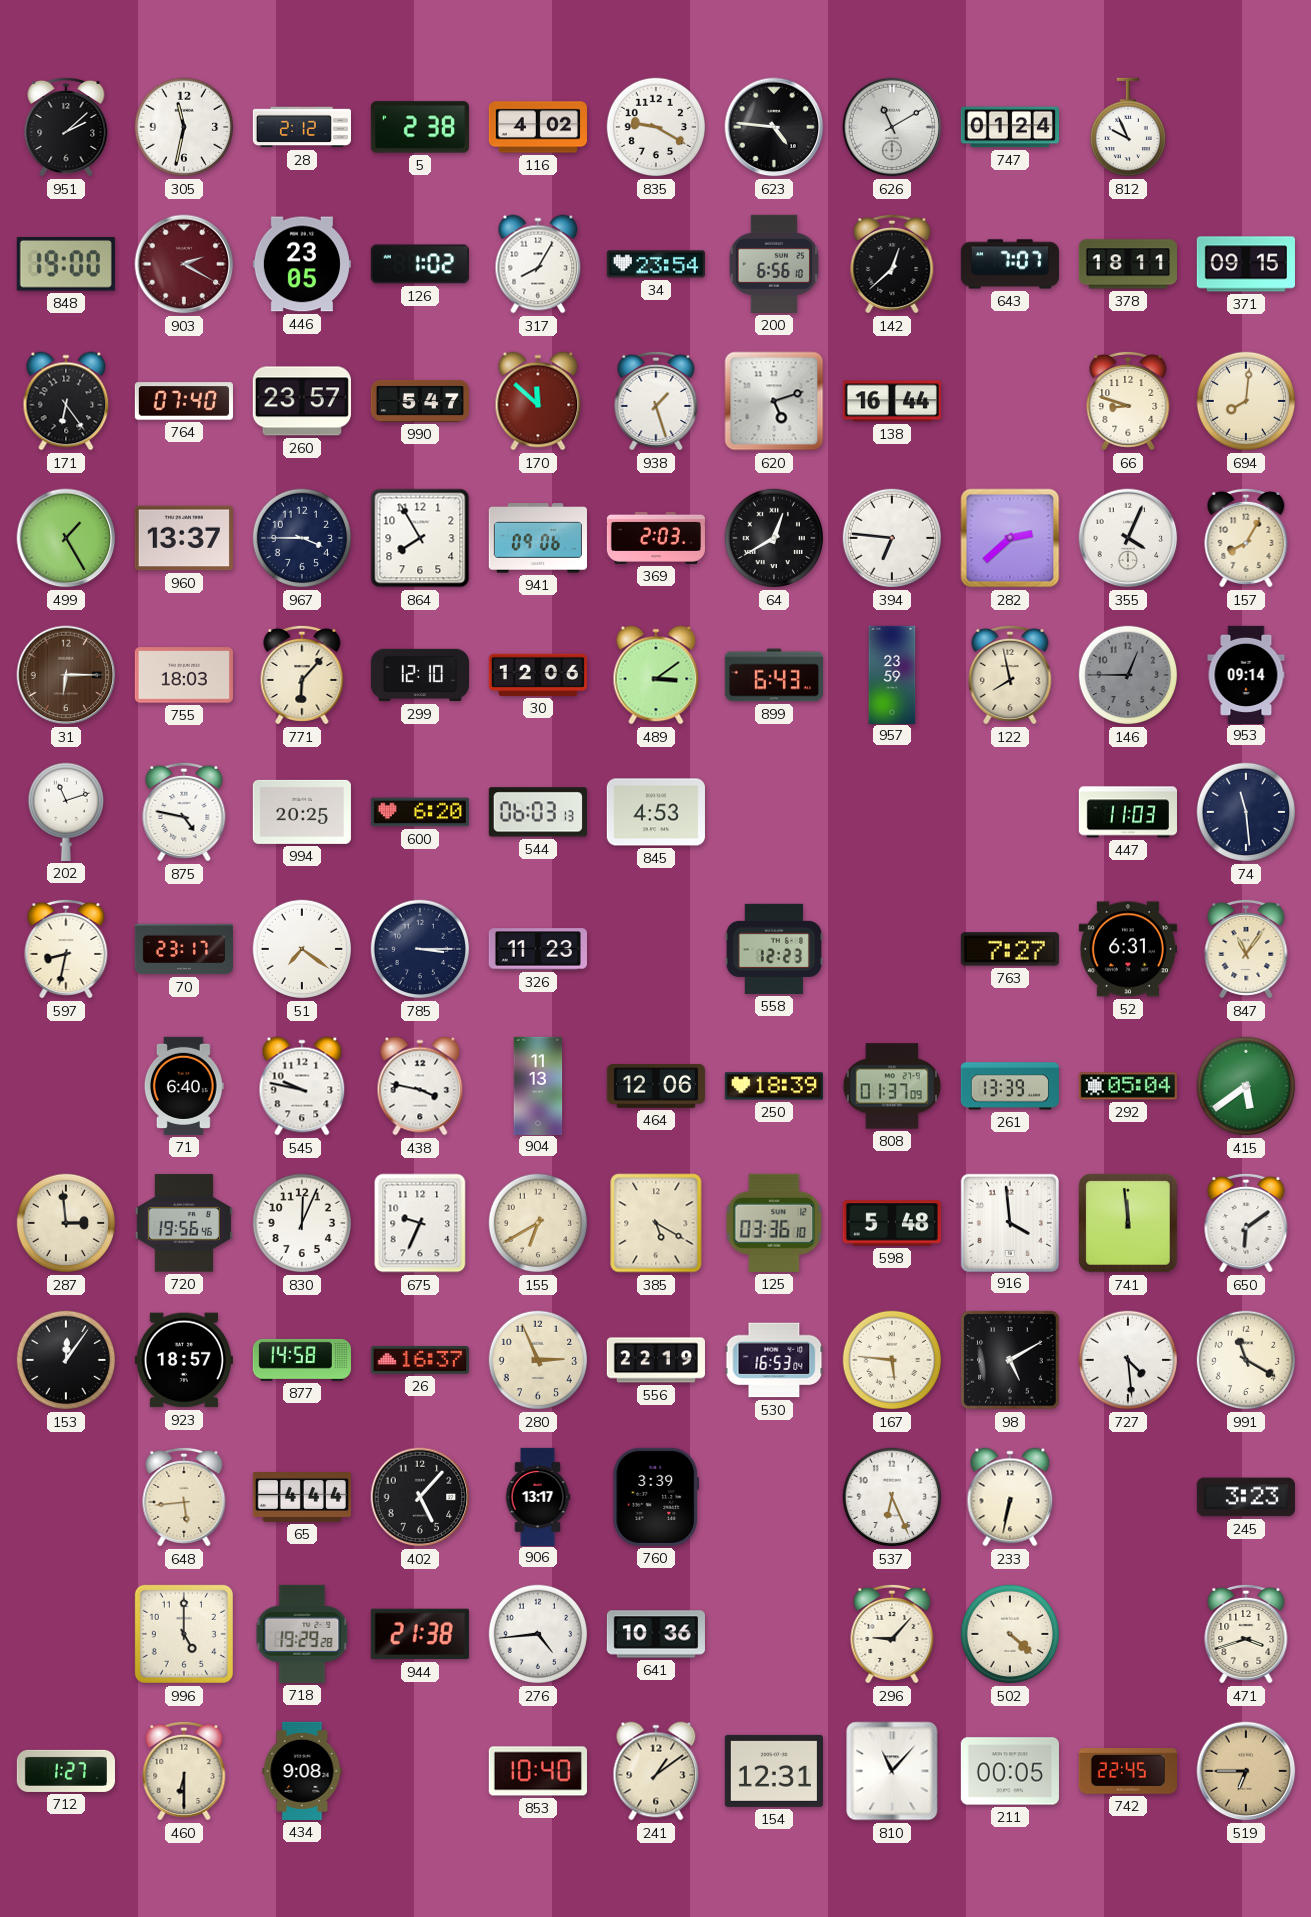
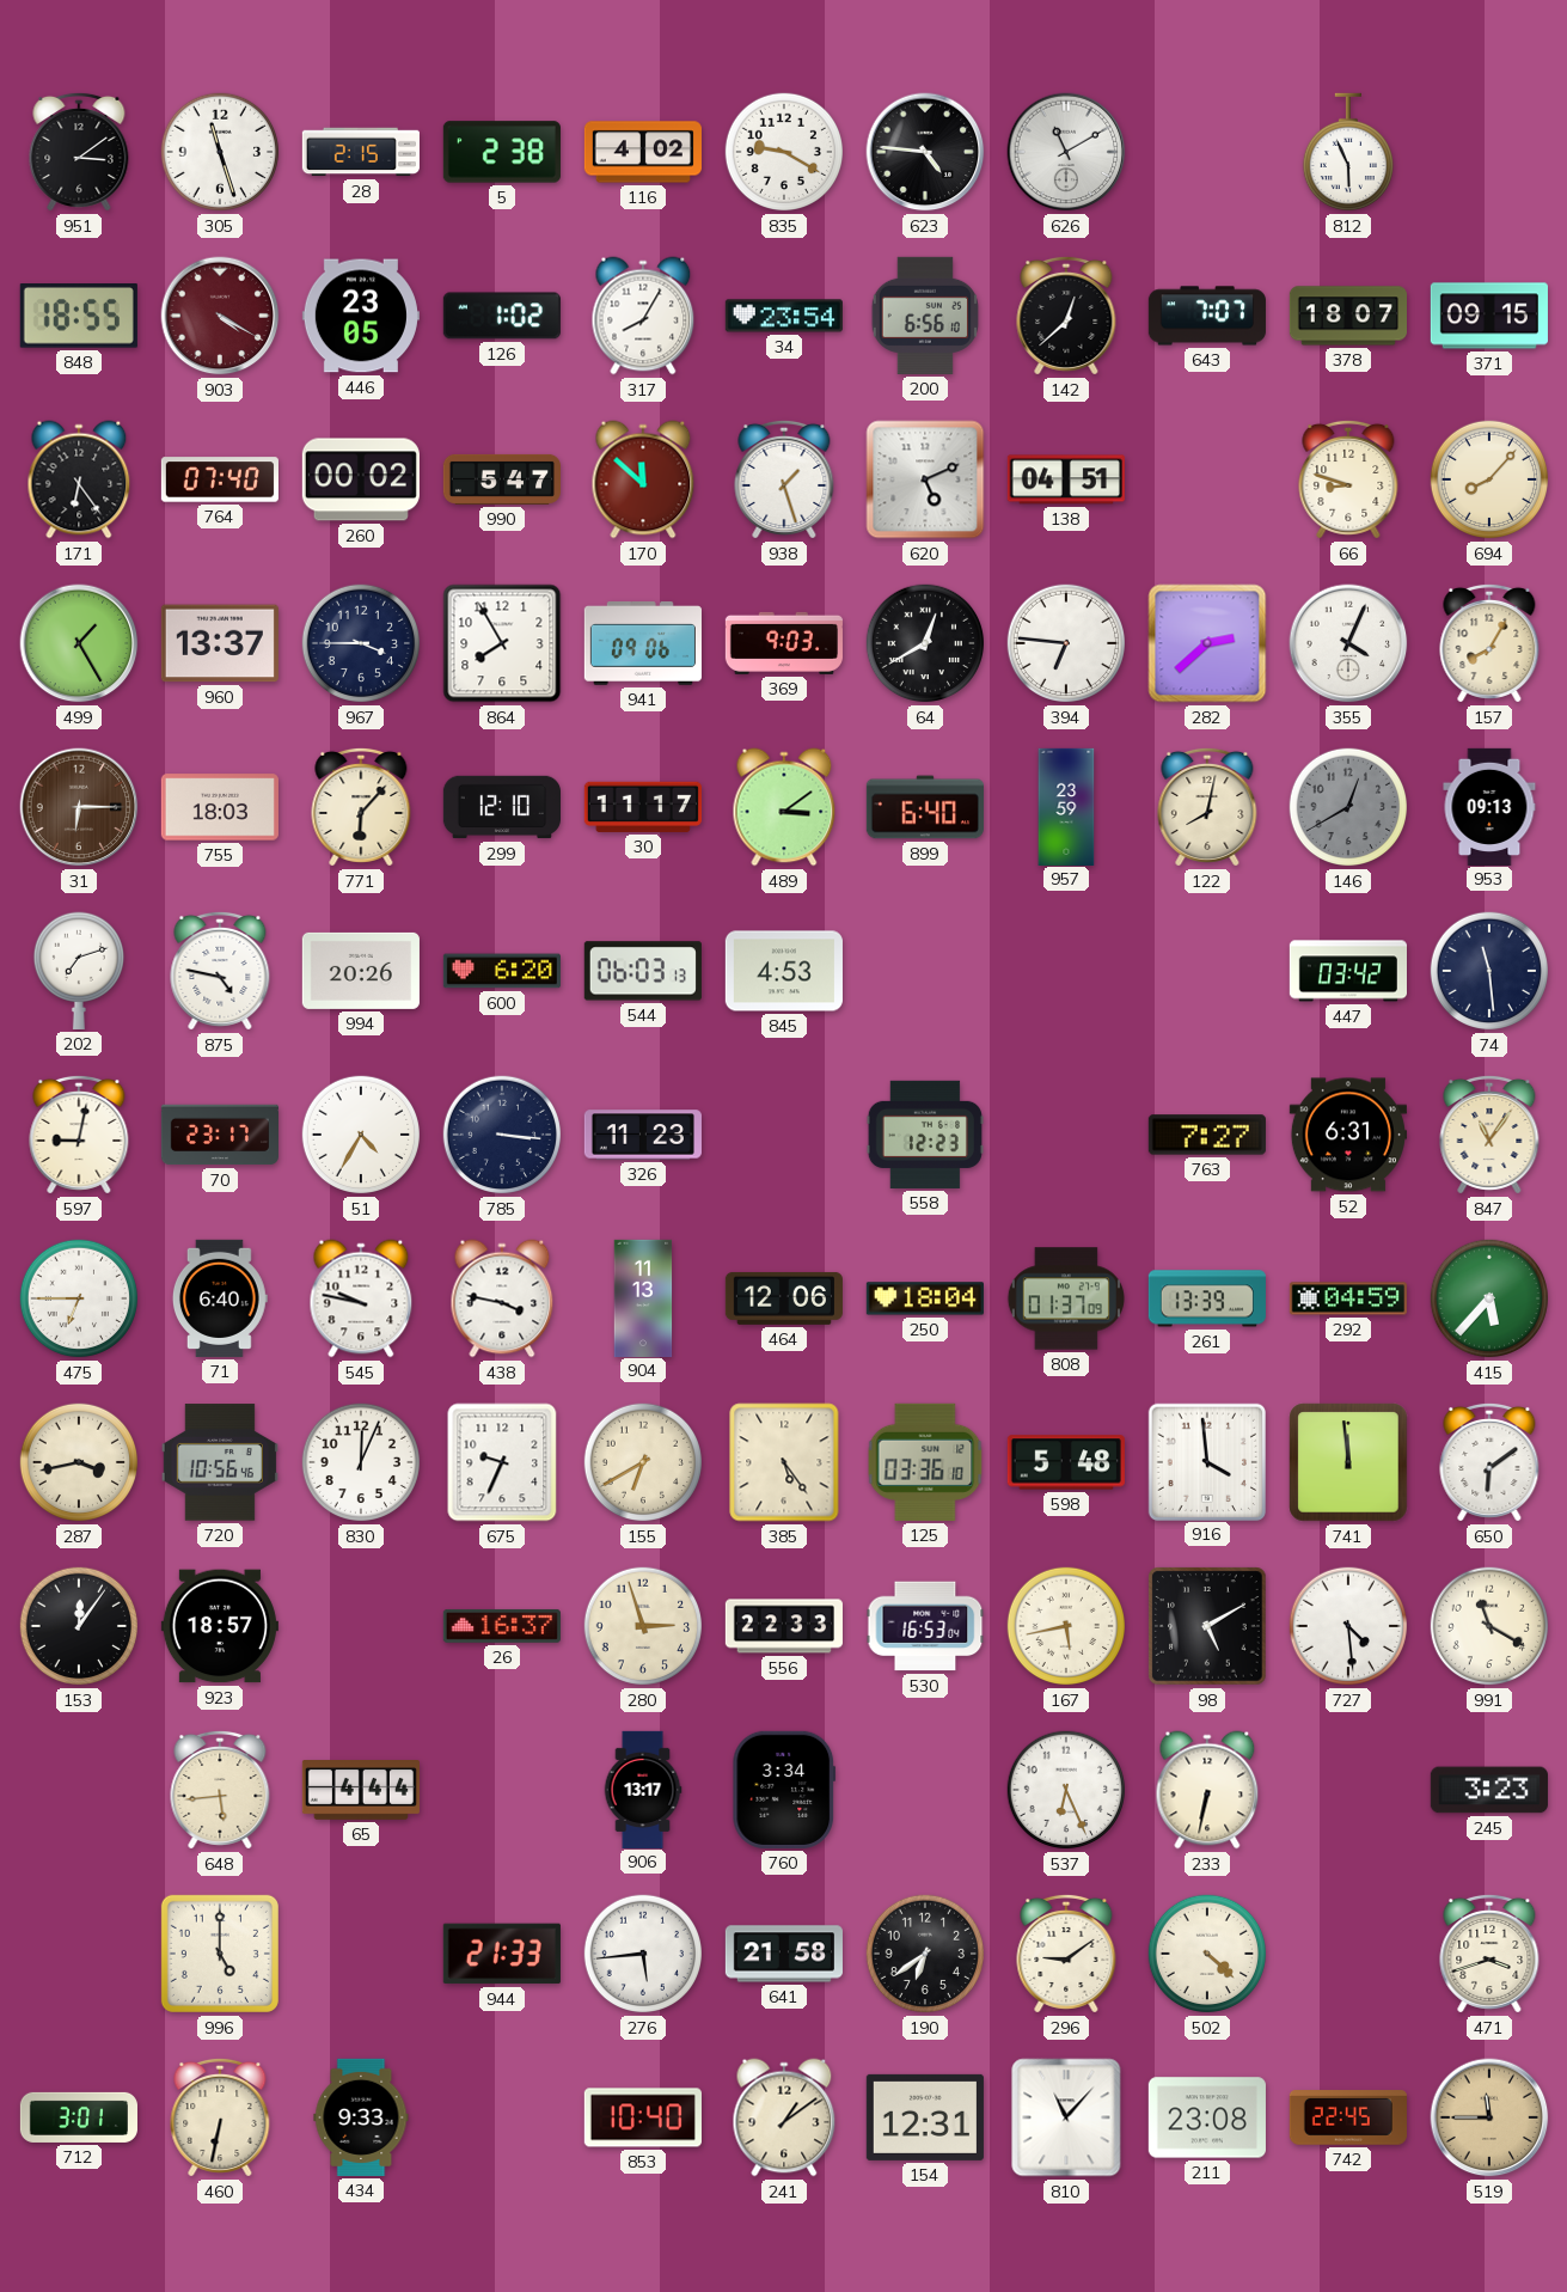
951: 2:08 -> 3:09 (79, 152)
305: 11:32 -> 11:27 (220, 152)
28: 2:12 -> 2:15 (361, 152)
747: 01:24 -> none (1010, 127)
812: 9:56 -> 5:56 (1347, 152)
848: 19:00 -> 18:55 (79, 317)
903: 2:20 -> 4:20 (220, 316)
378: 18:11 -> 18:07 (1347, 316)
260: 23:57 -> 00:02 (361, 479)
620: 5:12 -> 5:11 (925, 479)
138: 16:44 -> 04:51 (1066, 479)
694: 8:01 -> 8:07 (1489, 479)
369: 2:03 -> 9:03 (784, 643)
30: 12:06 -> 11:17 (643, 807)
899: 6:43 -> 6:40 (925, 807)
122: 7:58 -> 8:02 (1207, 807)
146: 12:45 -> 12:40 (1348, 807)
953: 09:14 -> 09:13 (1489, 806)
202: 11:12 -> 7:12 (78, 971)
994: 20:25 -> 20:26 (361, 971)
447: 11:03 -> 03:42 (1347, 971)
597: 8:32 -> 9:02 (79, 1135)
51: 7:21 -> 4:35 (361, 1135)
785: 3:15 -> 3:16 (502, 1135)
475: none -> 6:45 (79, 1298)
250: 18:39 -> 18:04 (925, 1298)
292: 05:04 -> 04:59 (1348, 1298)
415: 5:39 -> 5:37 (1489, 1298)
287: 2:59 -> 3:43 (79, 1462)
720: 19:56 -> 10:56 (220, 1462)
385: 5:20 -> 5:24 (784, 1462)
877: 14:58 -> none (302, 1360)
280: 2:56 -> 2:57 (643, 1626)
556: 22:19 -> 22:33 (784, 1626)
167: 5:46 -> 5:43 (1066, 1626)
402: 5:07 -> none (420, 1497)
760: 3:39 -> 3:34 (784, 1790)
718: 19:29 -> none (302, 1634)
944: 21:38 -> 21:33 (502, 1954)
276: 4:44 -> 5:44 (643, 1954)
641: 10:36 -> 21:58 (784, 1954)
190: none -> 6:39 (925, 1954)
296: 9:07 -> 9:09 (1066, 1954)
712: 1:27 -> 3:01 (78, 2117)
460: 6:30 -> 6:32 (220, 2117)
434: 9:08 -> 9:33 (361, 2117)
211: 00:05 -> 23:08 (1207, 2117)
519: 6:45 -> 11:45 (1489, 2117)
